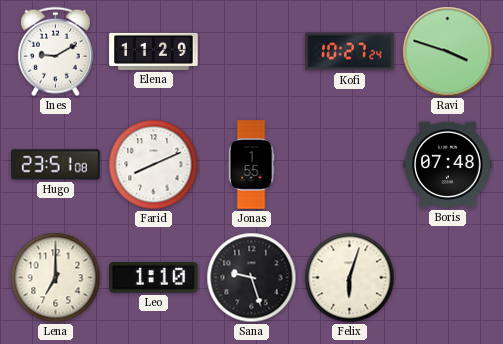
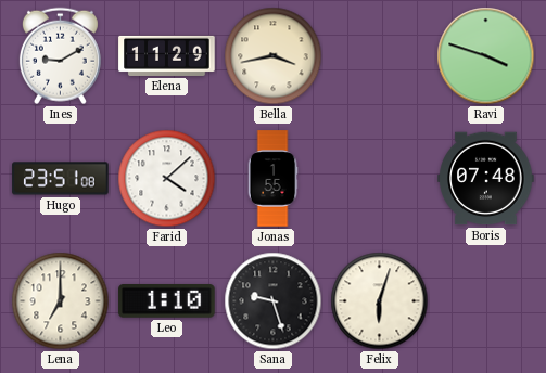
Bella: none -> 3:43 (274, 56)
Kofi: 10:27 -> none (350, 52)
Farid: 8:11 -> 4:08 (167, 179)
